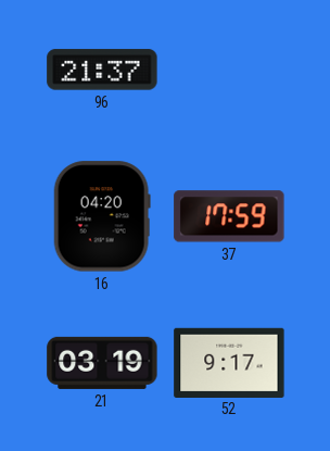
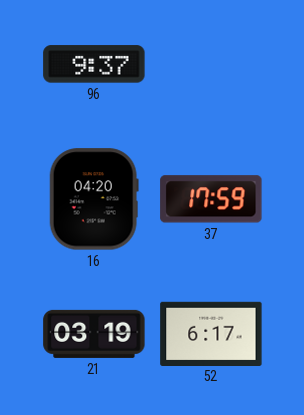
96: 21:37 -> 9:37 (94, 64)
52: 9:17 -> 6:17 (211, 333)
